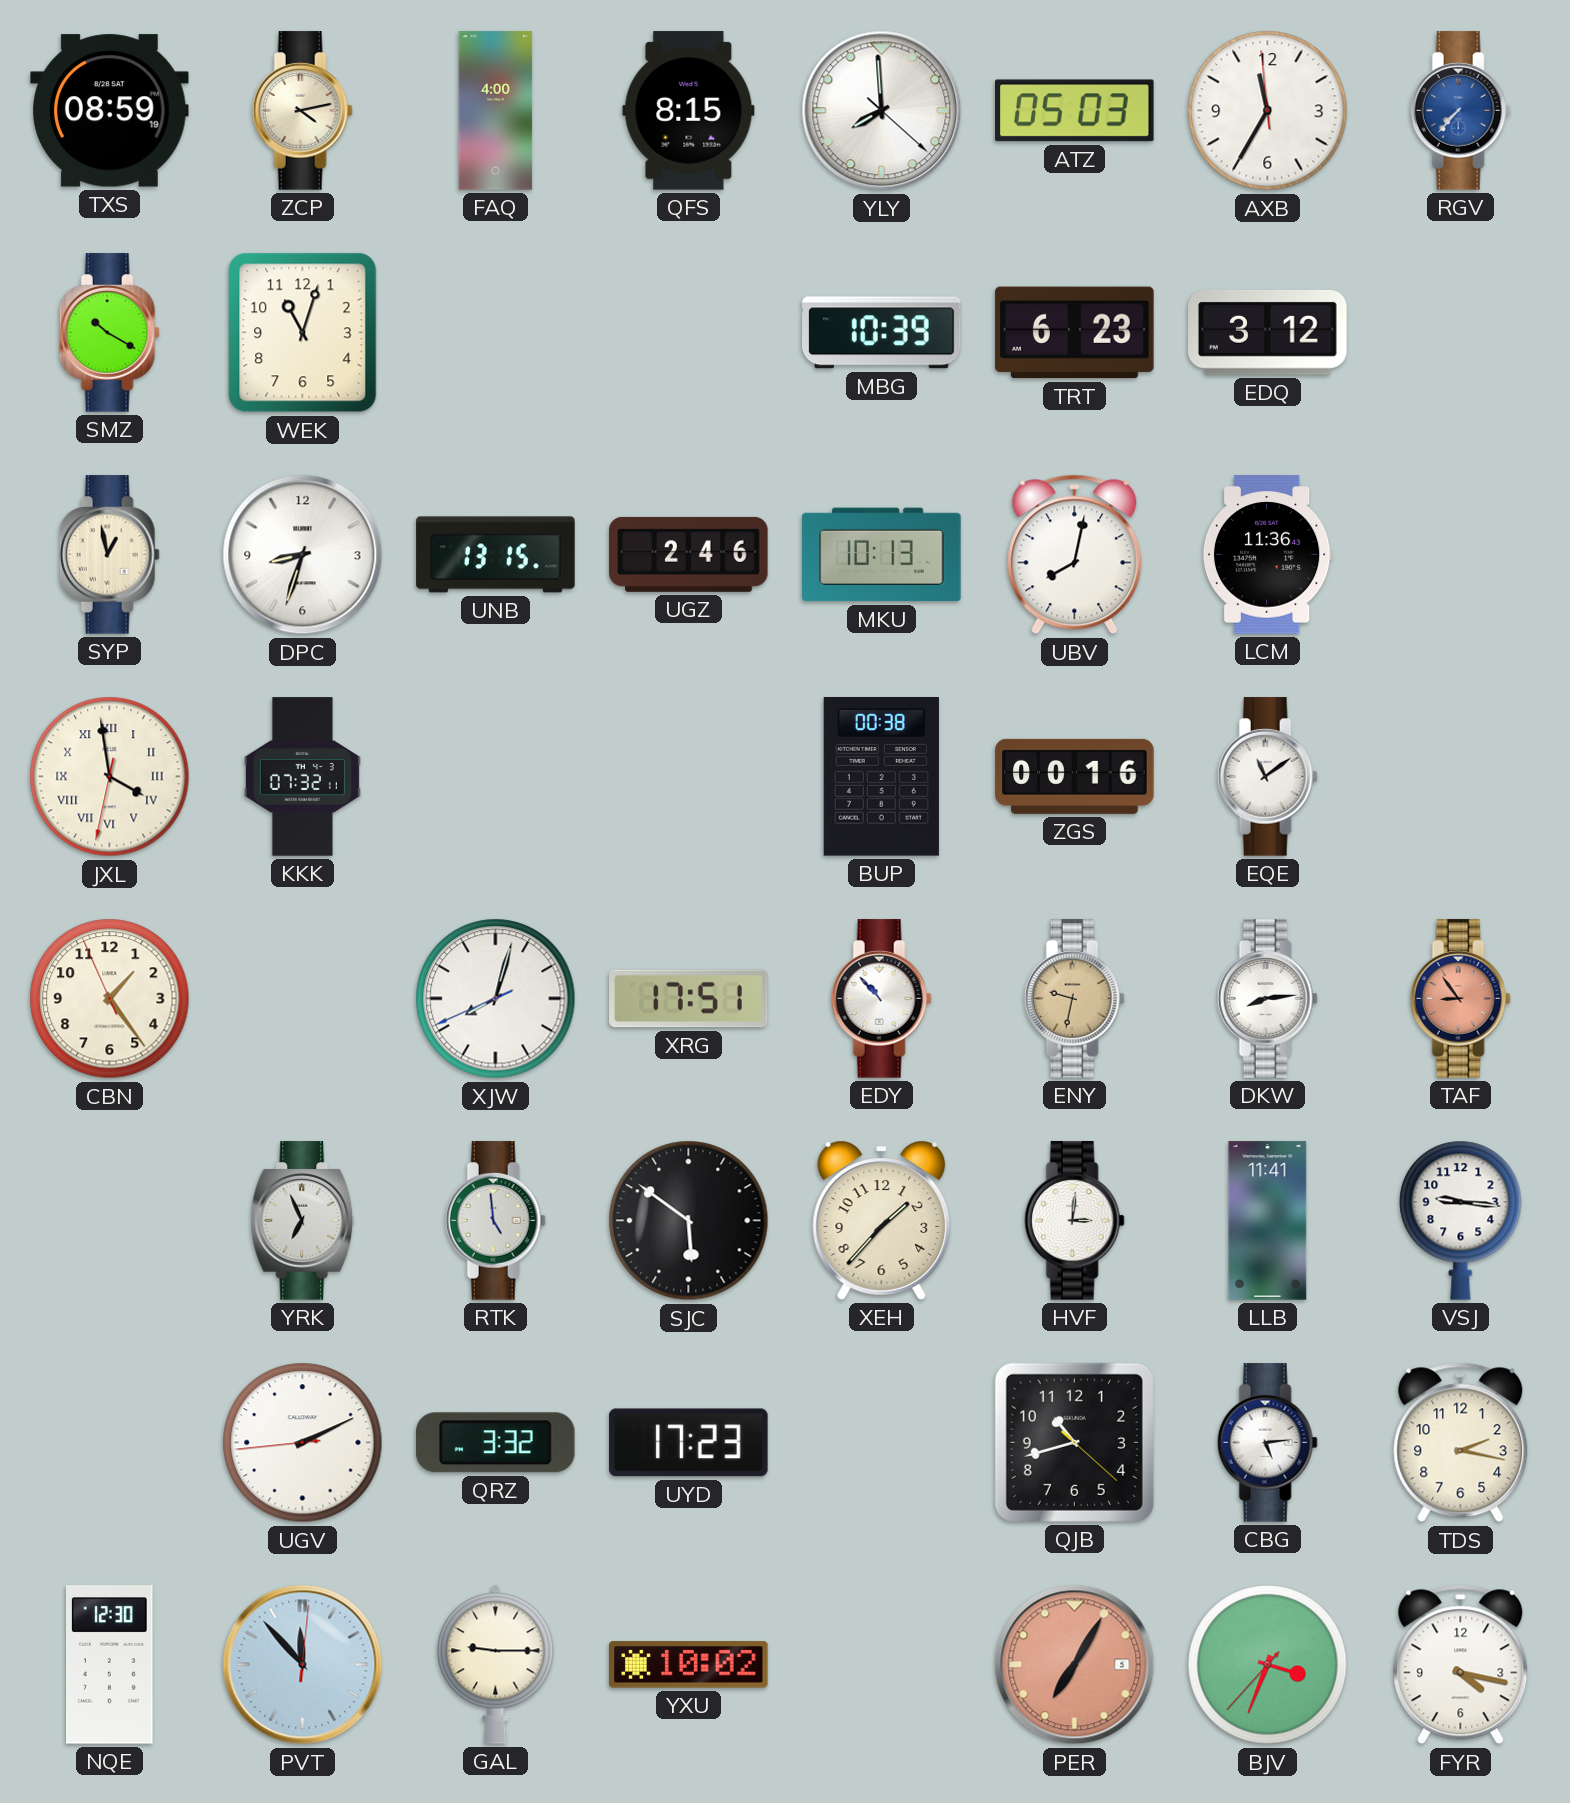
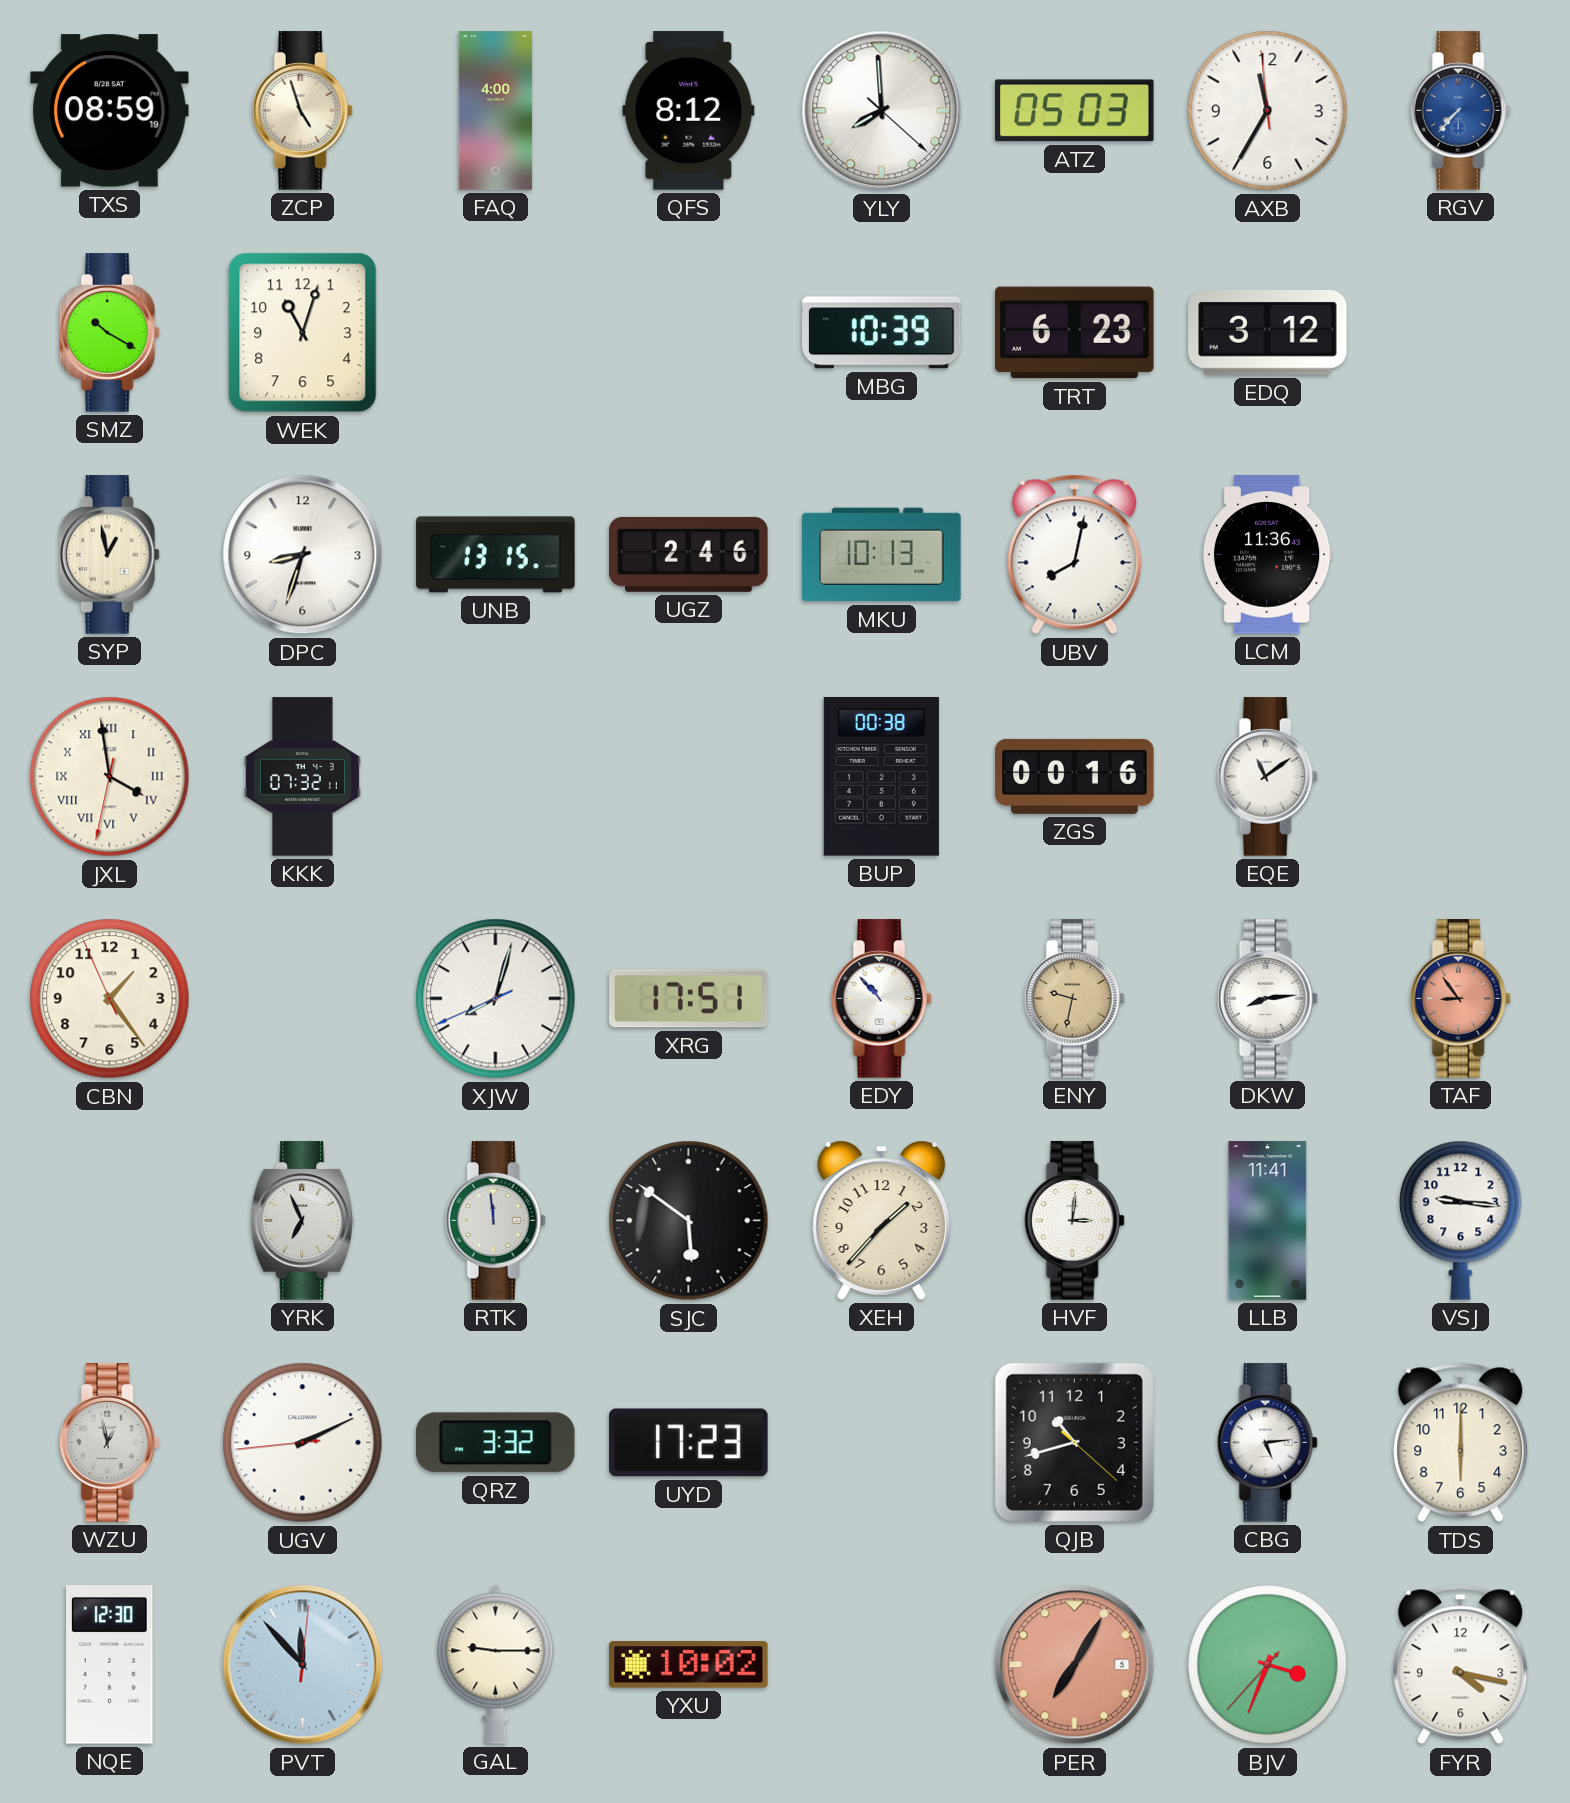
ZCP: 4:13 -> 4:57 (302, 111)
QFS: 8:15 -> 8:12 (689, 111)
RTK: 4:59 -> 11:59 (495, 1221)
WZU: none -> 12:58 (109, 1443)
TDS: 2:17 -> 6:00 (1461, 1443)
